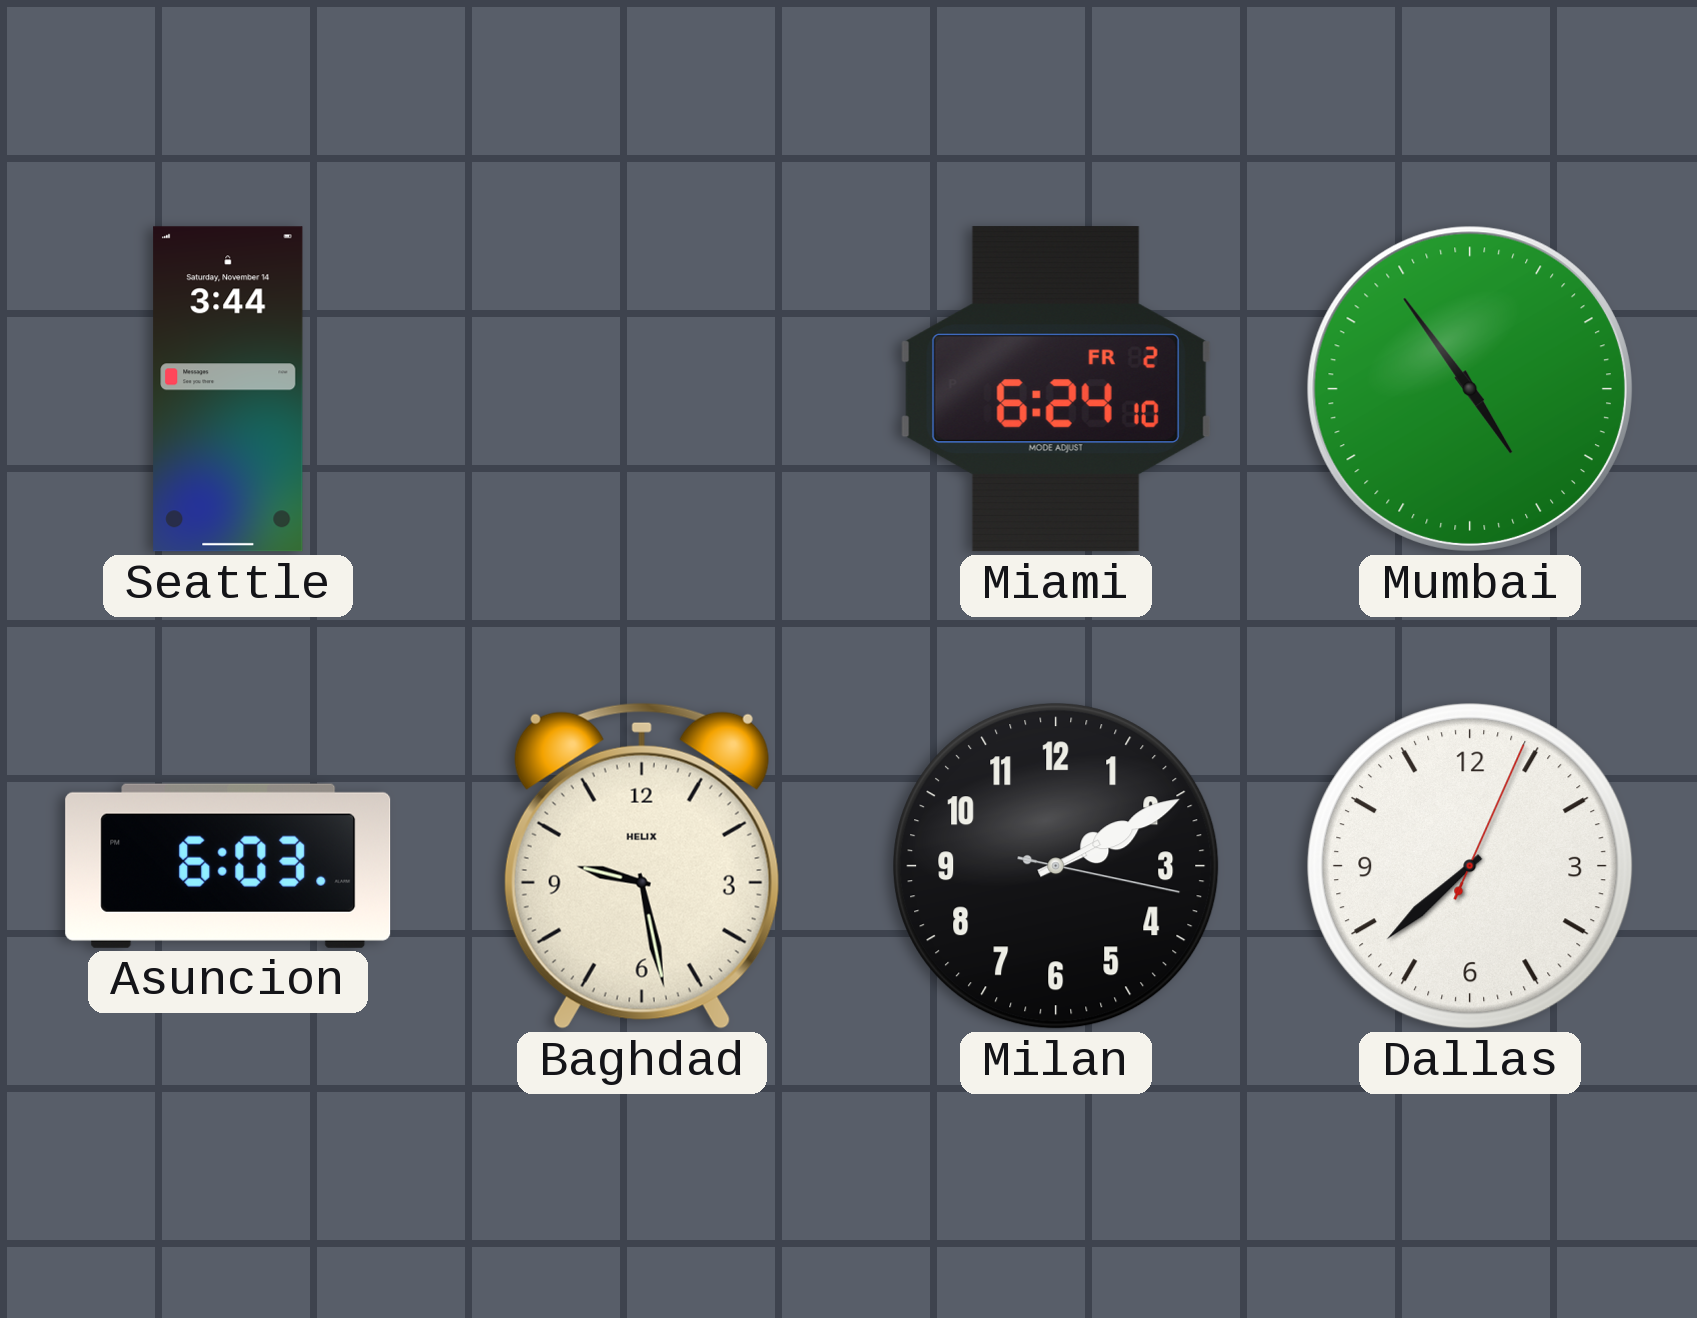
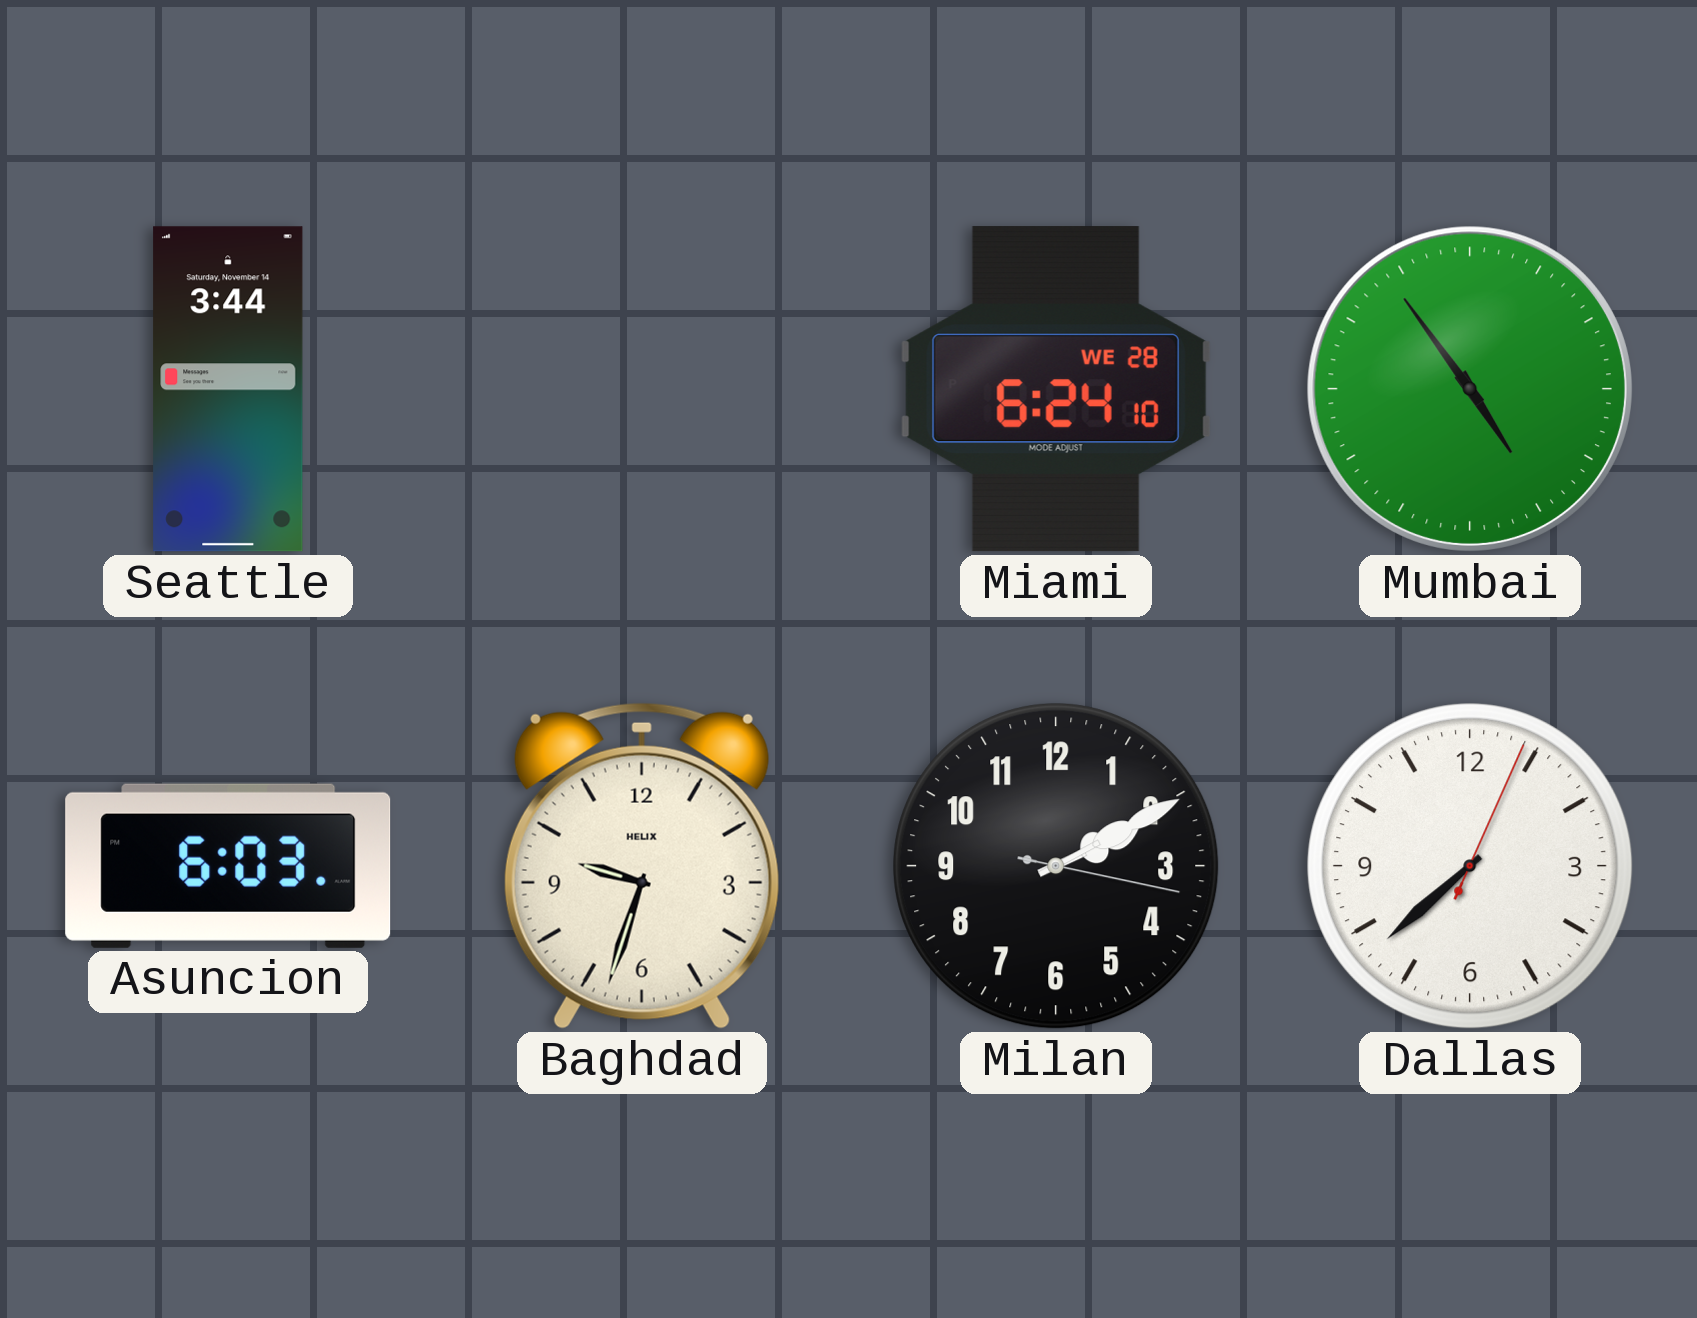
Miami date: FR 2 -> WE 28 (1056, 389)
Baghdad: 9:28 -> 9:33 (642, 866)
